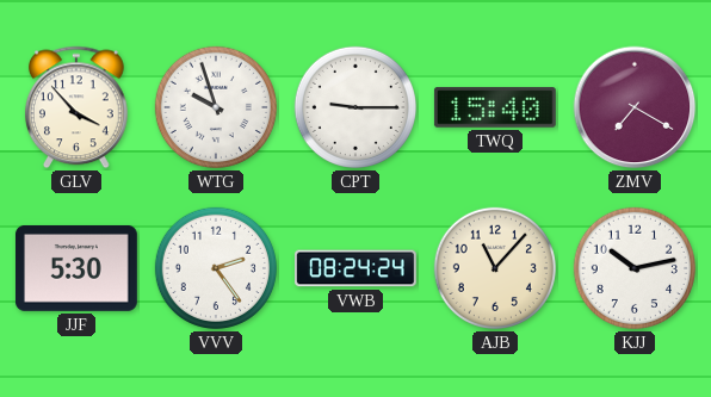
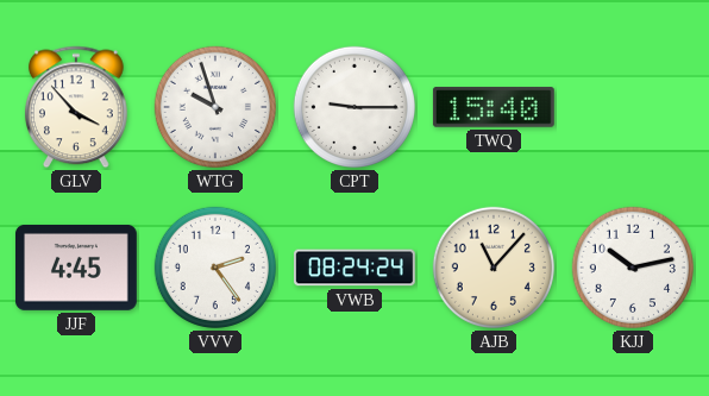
ZMV: 7:20 -> none (635, 107)
JJF: 5:30 -> 4:45 (76, 268)
